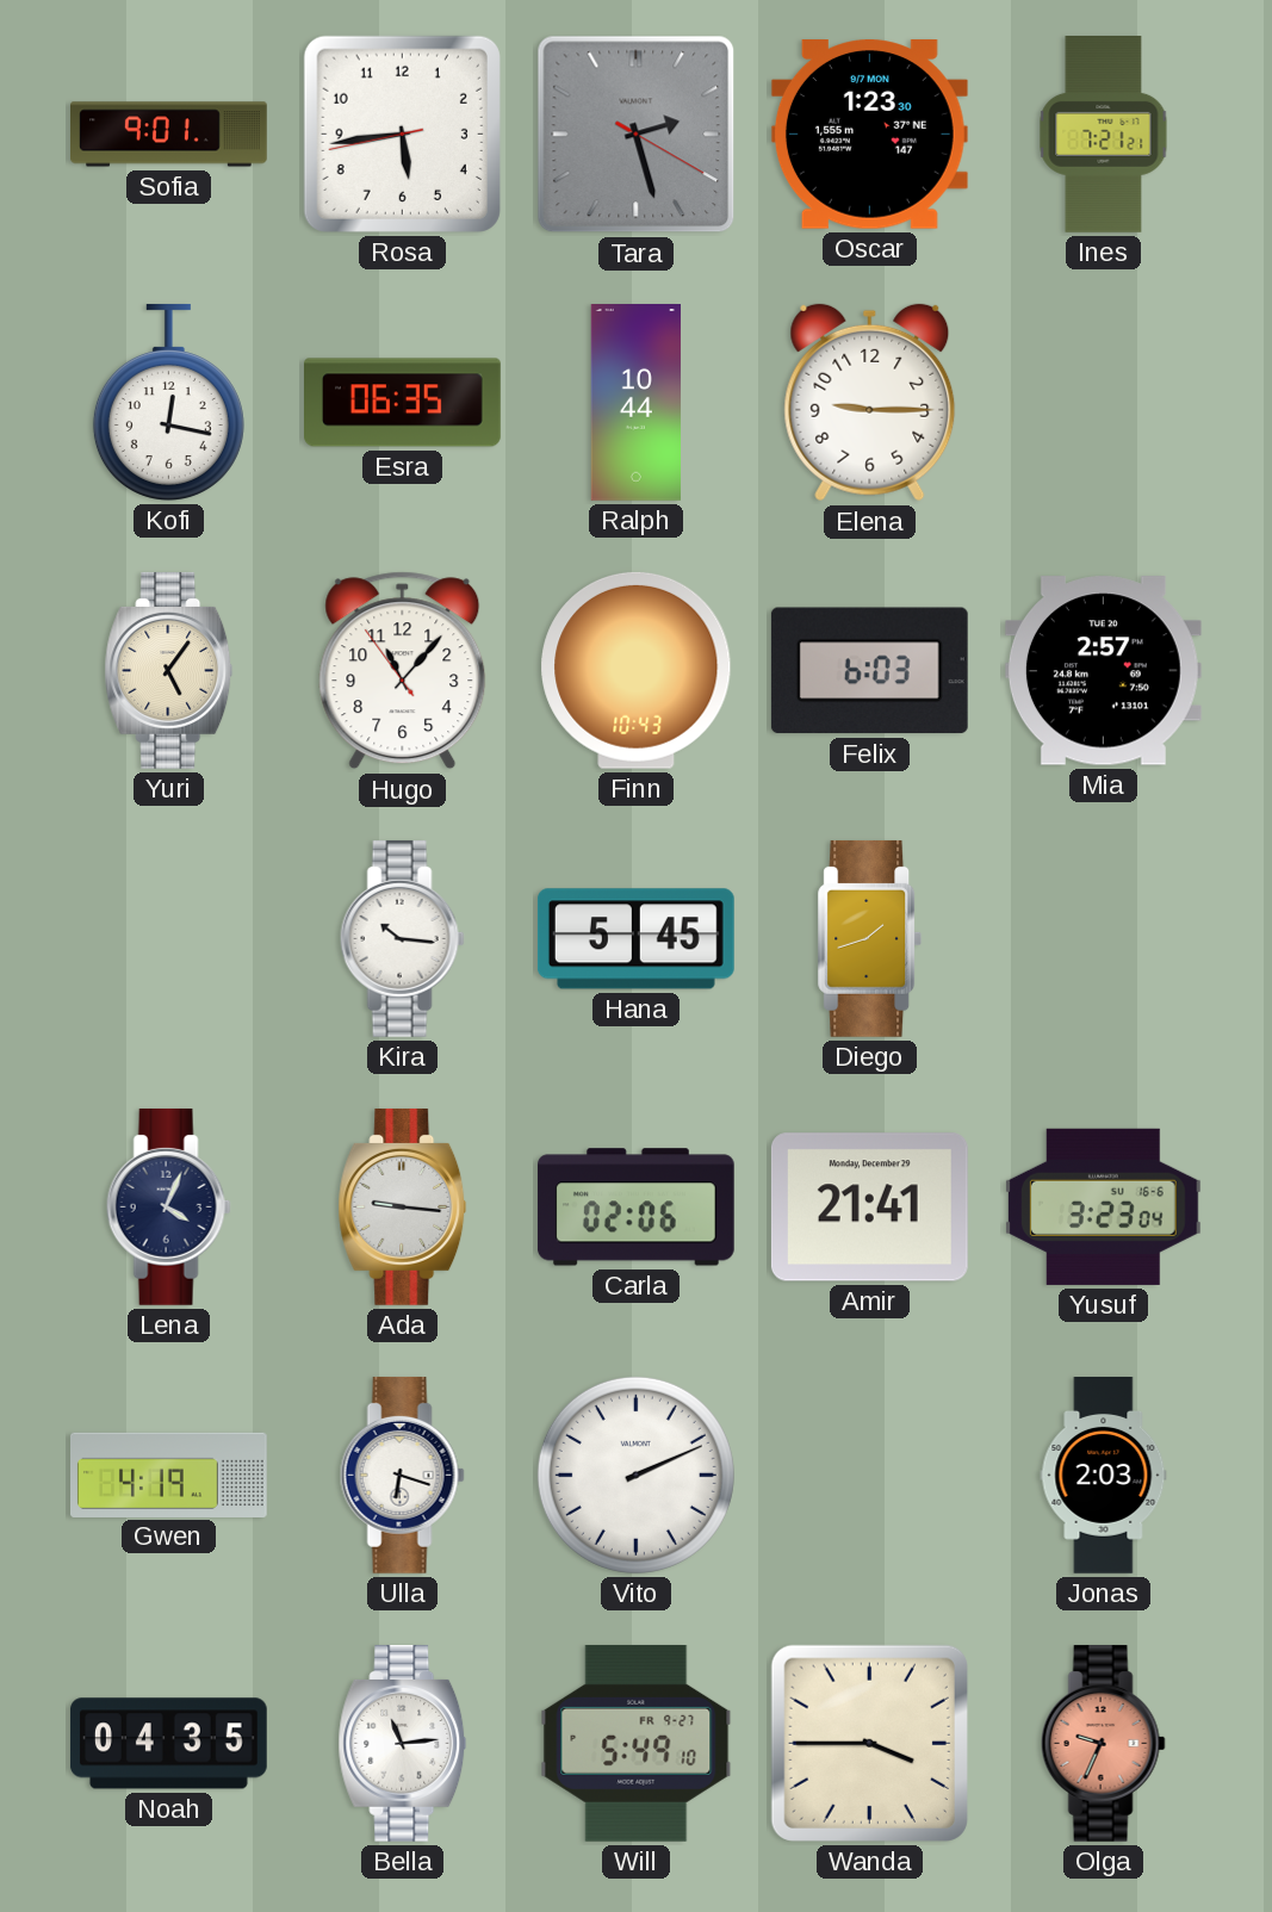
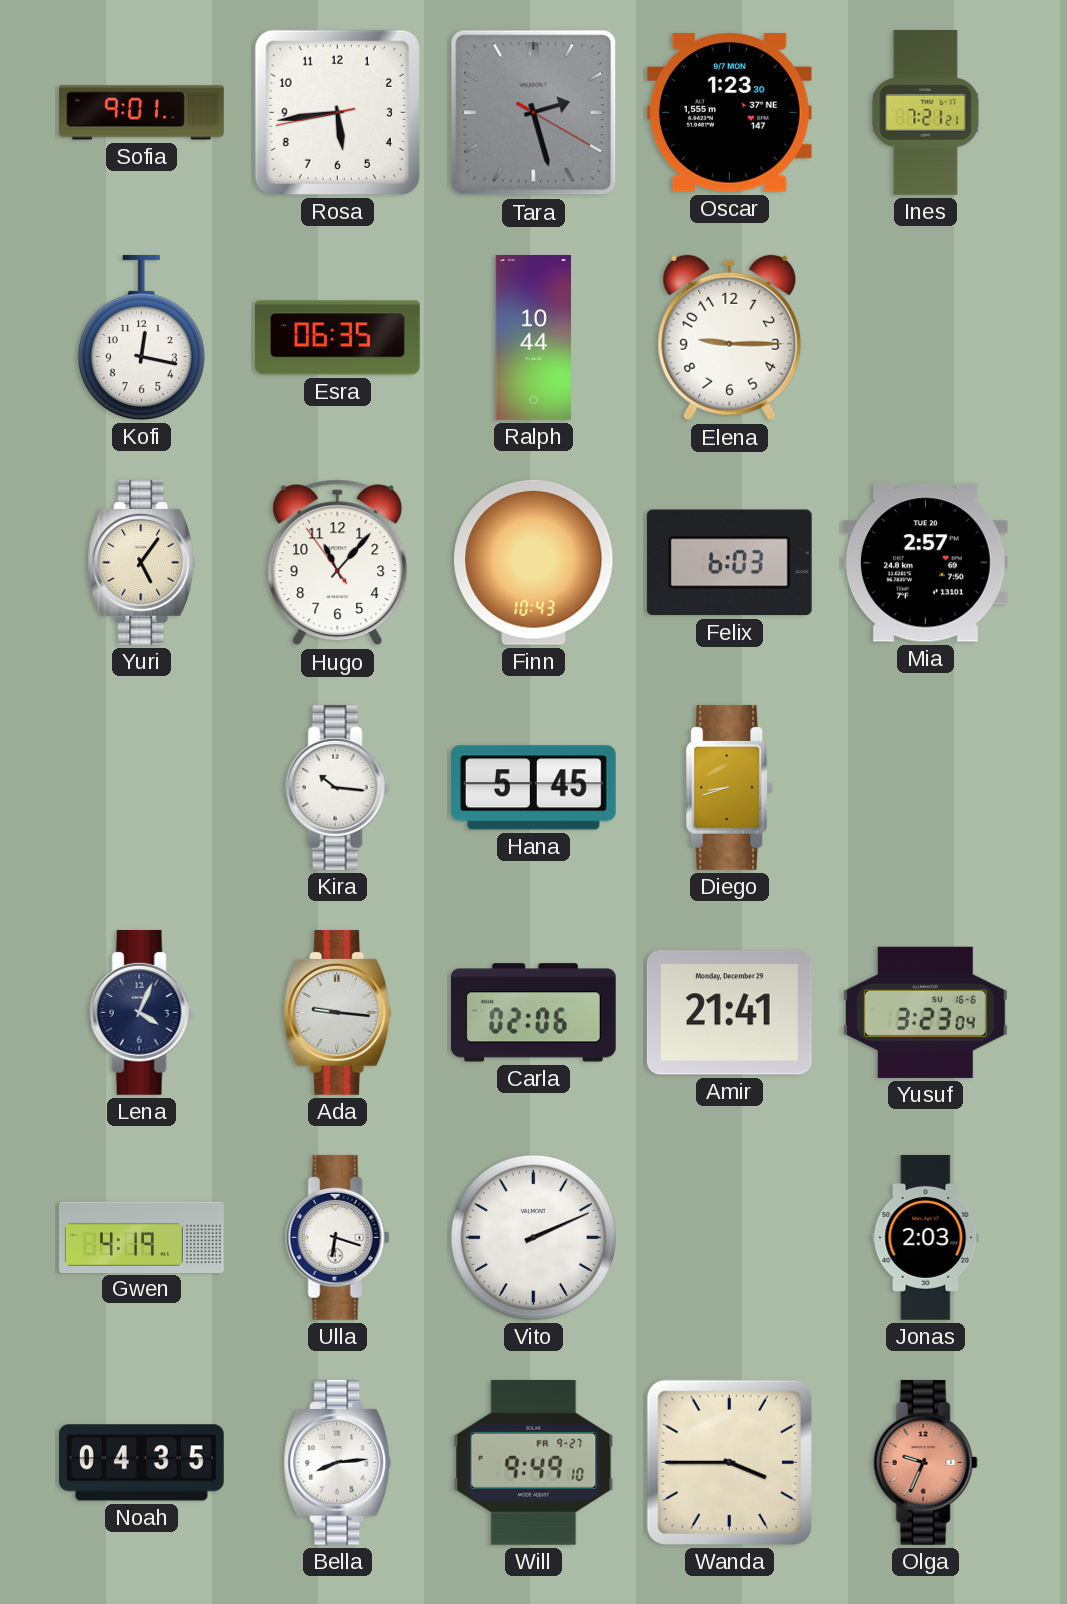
Diego: 1:42 -> 8:42 (730, 787)
Bella: 11:14 -> 8:14 (338, 1462)
Will: 5:49 -> 9:49 (534, 1462)
